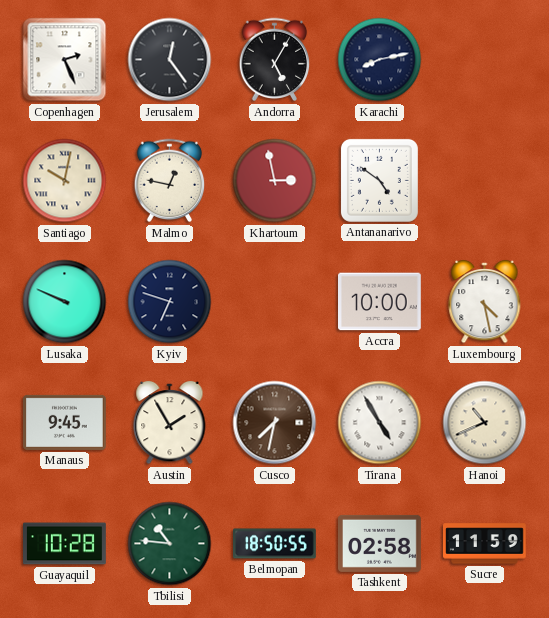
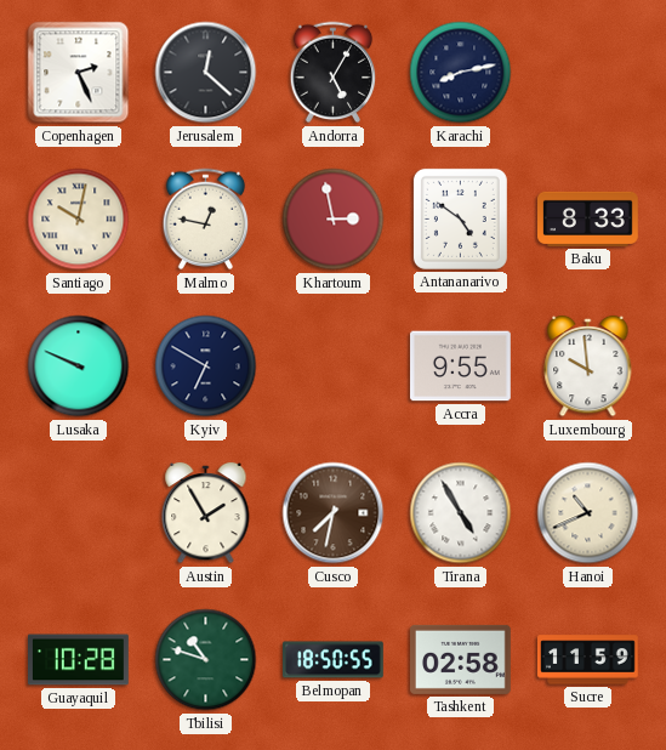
Jerusalem: 12:24 -> 12:22 (206, 73)
Baku: none -> 8:33 (588, 218)
Kyiv: 6:48 -> 6:50 (206, 367)
Accra: 10:00 -> 9:55 (461, 367)
Luxembourg: 4:28 -> 9:59 (588, 367)
Manaus: 9:45 -> none (65, 422)
Tbilisi: 10:46 -> 10:48 (206, 660)
